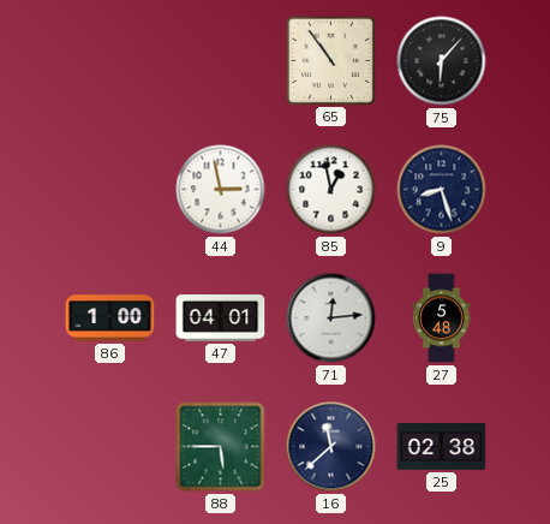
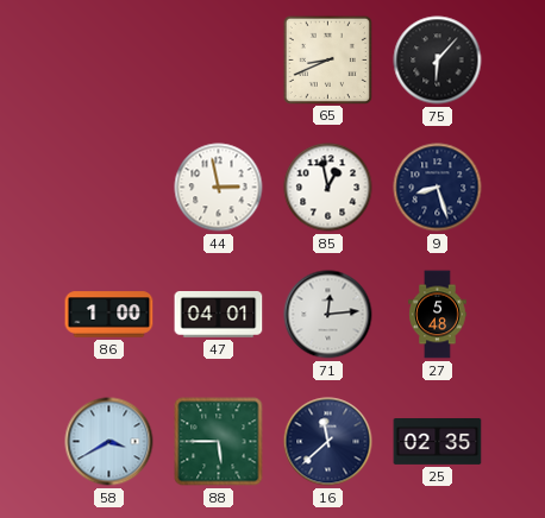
65: 10:54 -> 8:41 (327, 59)
58: none -> 3:40 (109, 442)
25: 02:38 -> 02:35 (438, 442)
